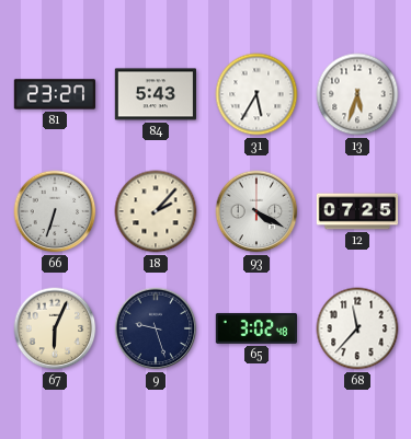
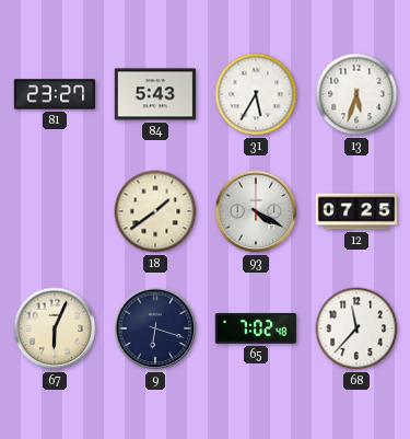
66: 6:33 -> none (55, 211)
18: 2:07 -> 1:39 (155, 211)
9: 9:27 -> 6:18 (155, 328)
65: 3:02 -> 7:02 (255, 328)
